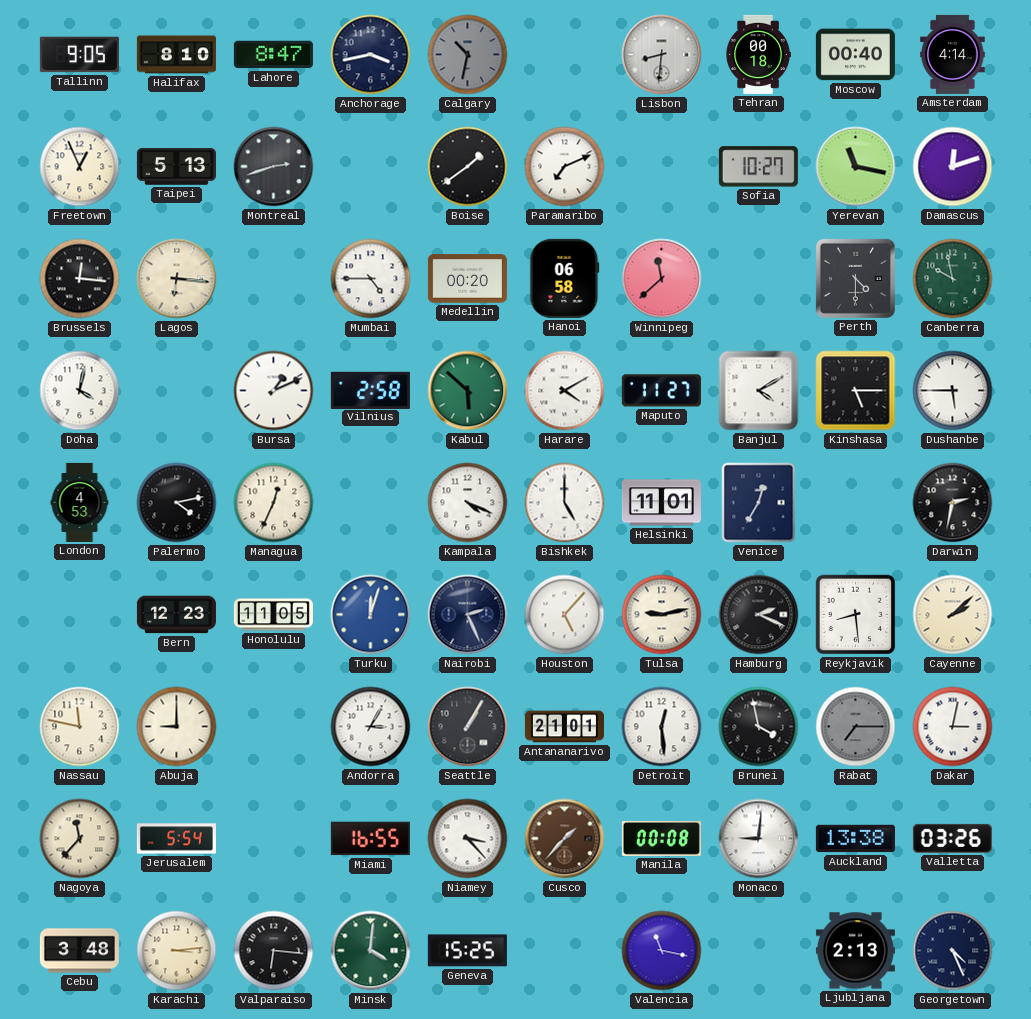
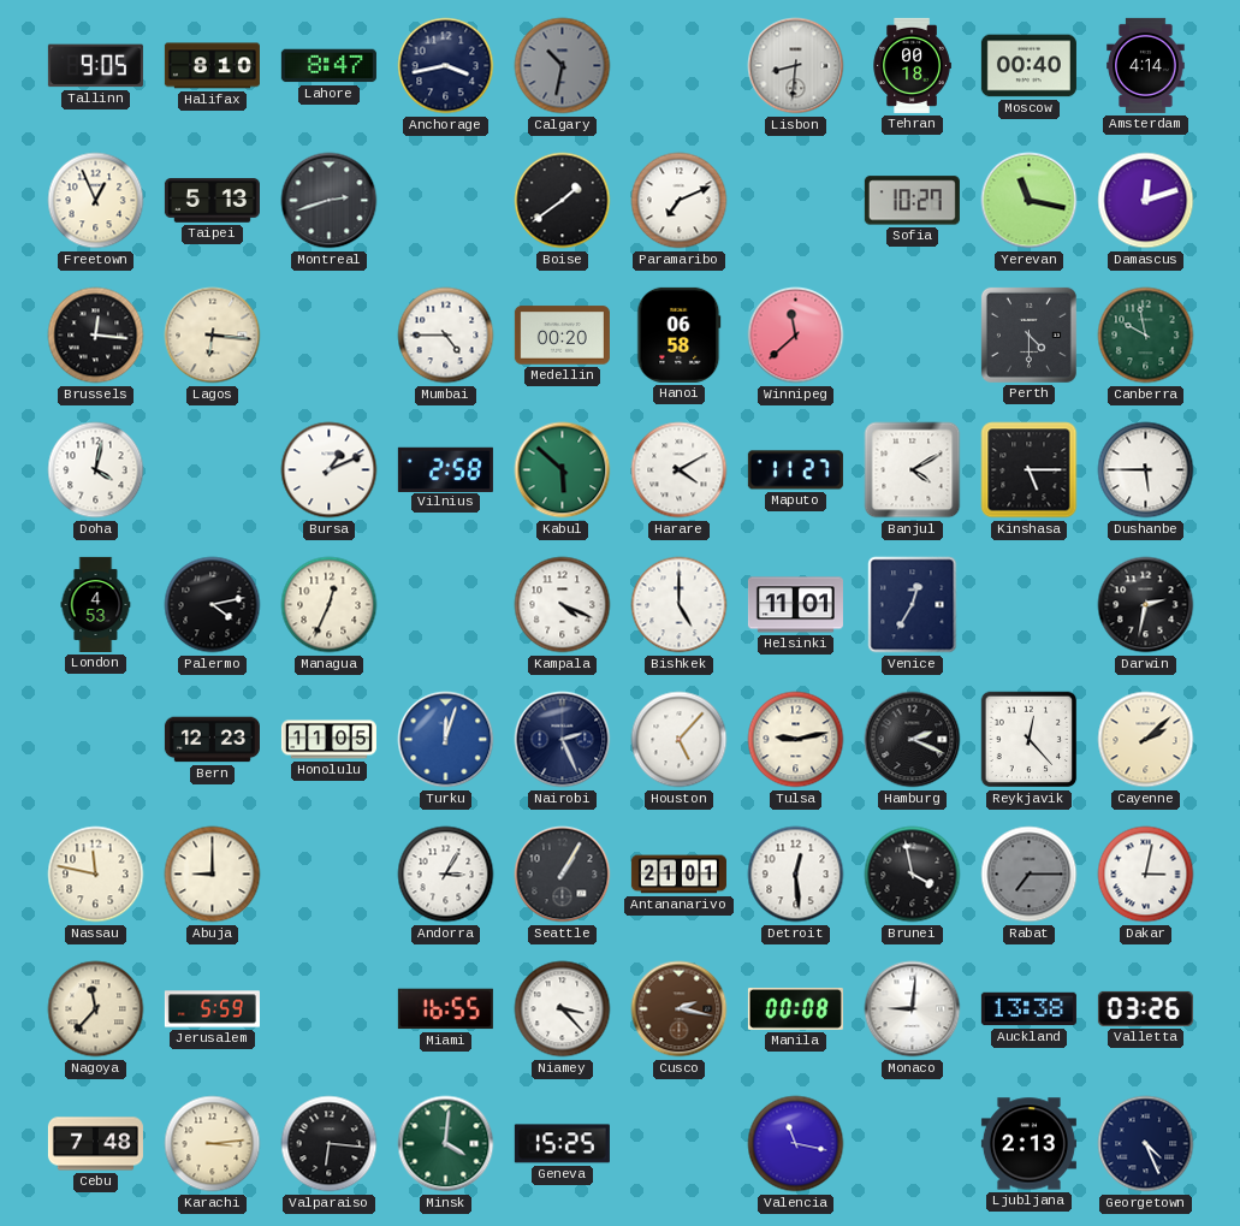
Reykjavik: 8:29 -> 12:23 (1030, 740)
Jerusalem: 5:54 -> 5:59 (212, 1009)
Cusco: 1:37 -> 2:17 (680, 1009)
Cebu: 3:48 -> 7:48 (95, 1144)
